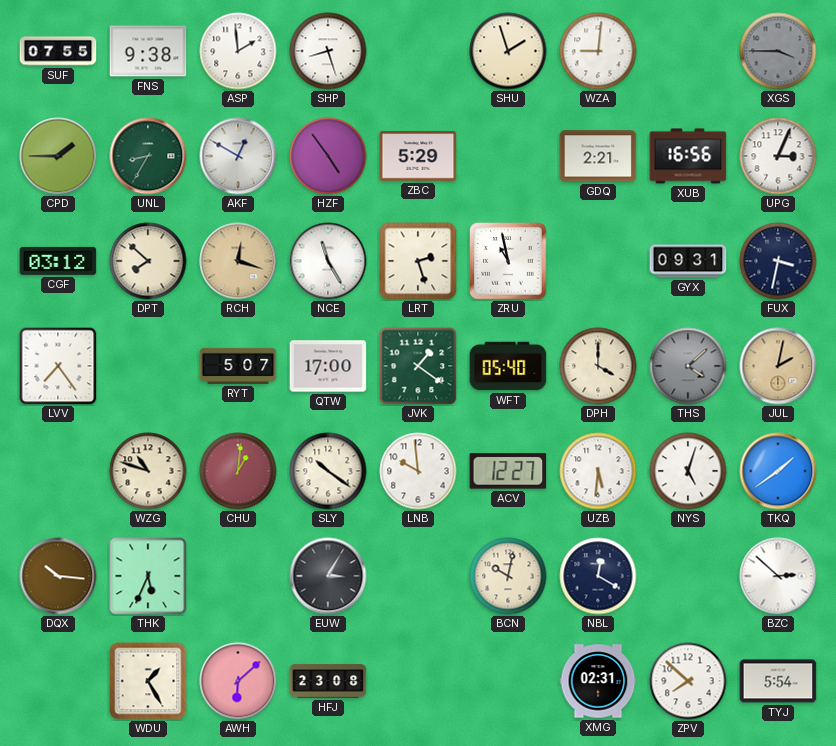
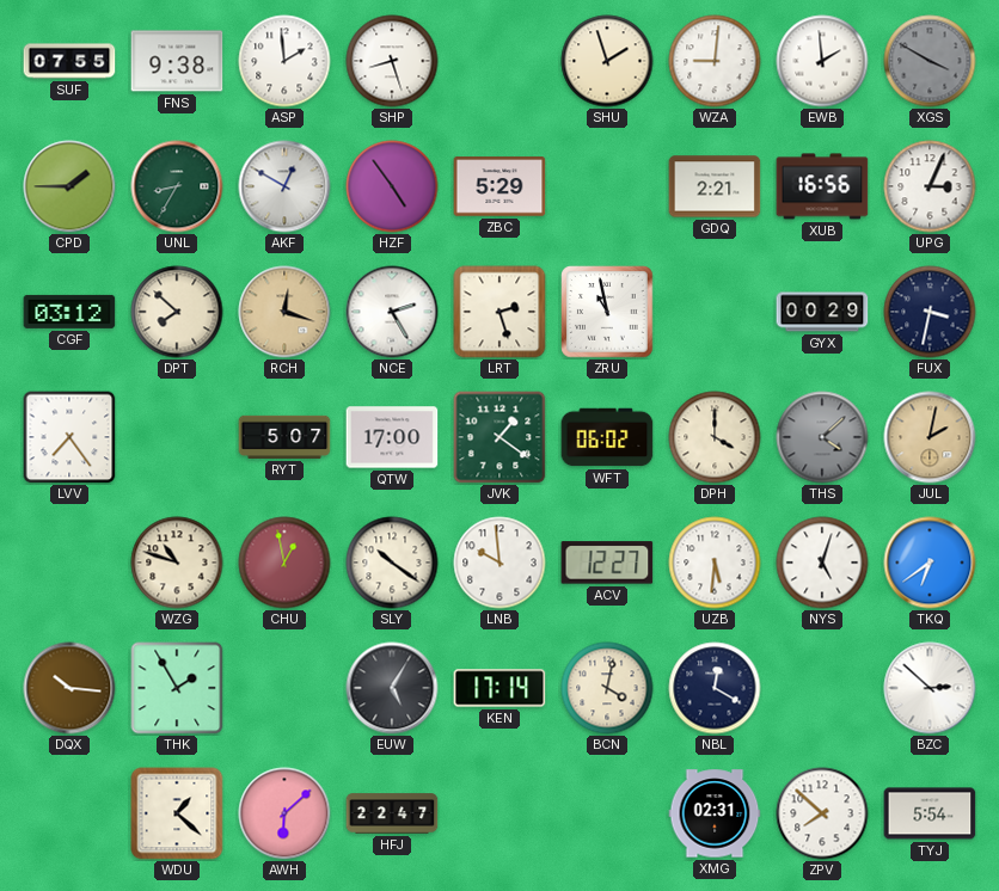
EWB: none -> 1:59 (822, 61)
XGS: 3:45 -> 3:50 (930, 61)
NCE: 11:25 -> 2:25 (392, 312)
GYX: 09:31 -> 00:29 (822, 312)
WFT: 05:40 -> 06:02 (607, 437)
CHU: 1:01 -> 12:58 (284, 563)
TKQ: 1:39 -> 6:39 (930, 563)
THK: 5:34 -> 1:55 (177, 688)
EUW: 3:05 -> 5:05 (392, 688)
KEN: none -> 17:14 (499, 688)
BCN: 10:02 -> 4:02 (607, 688)
WDU: 1:25 -> 1:22 (177, 813)
HFJ: 23:08 -> 22:47 (392, 813)
